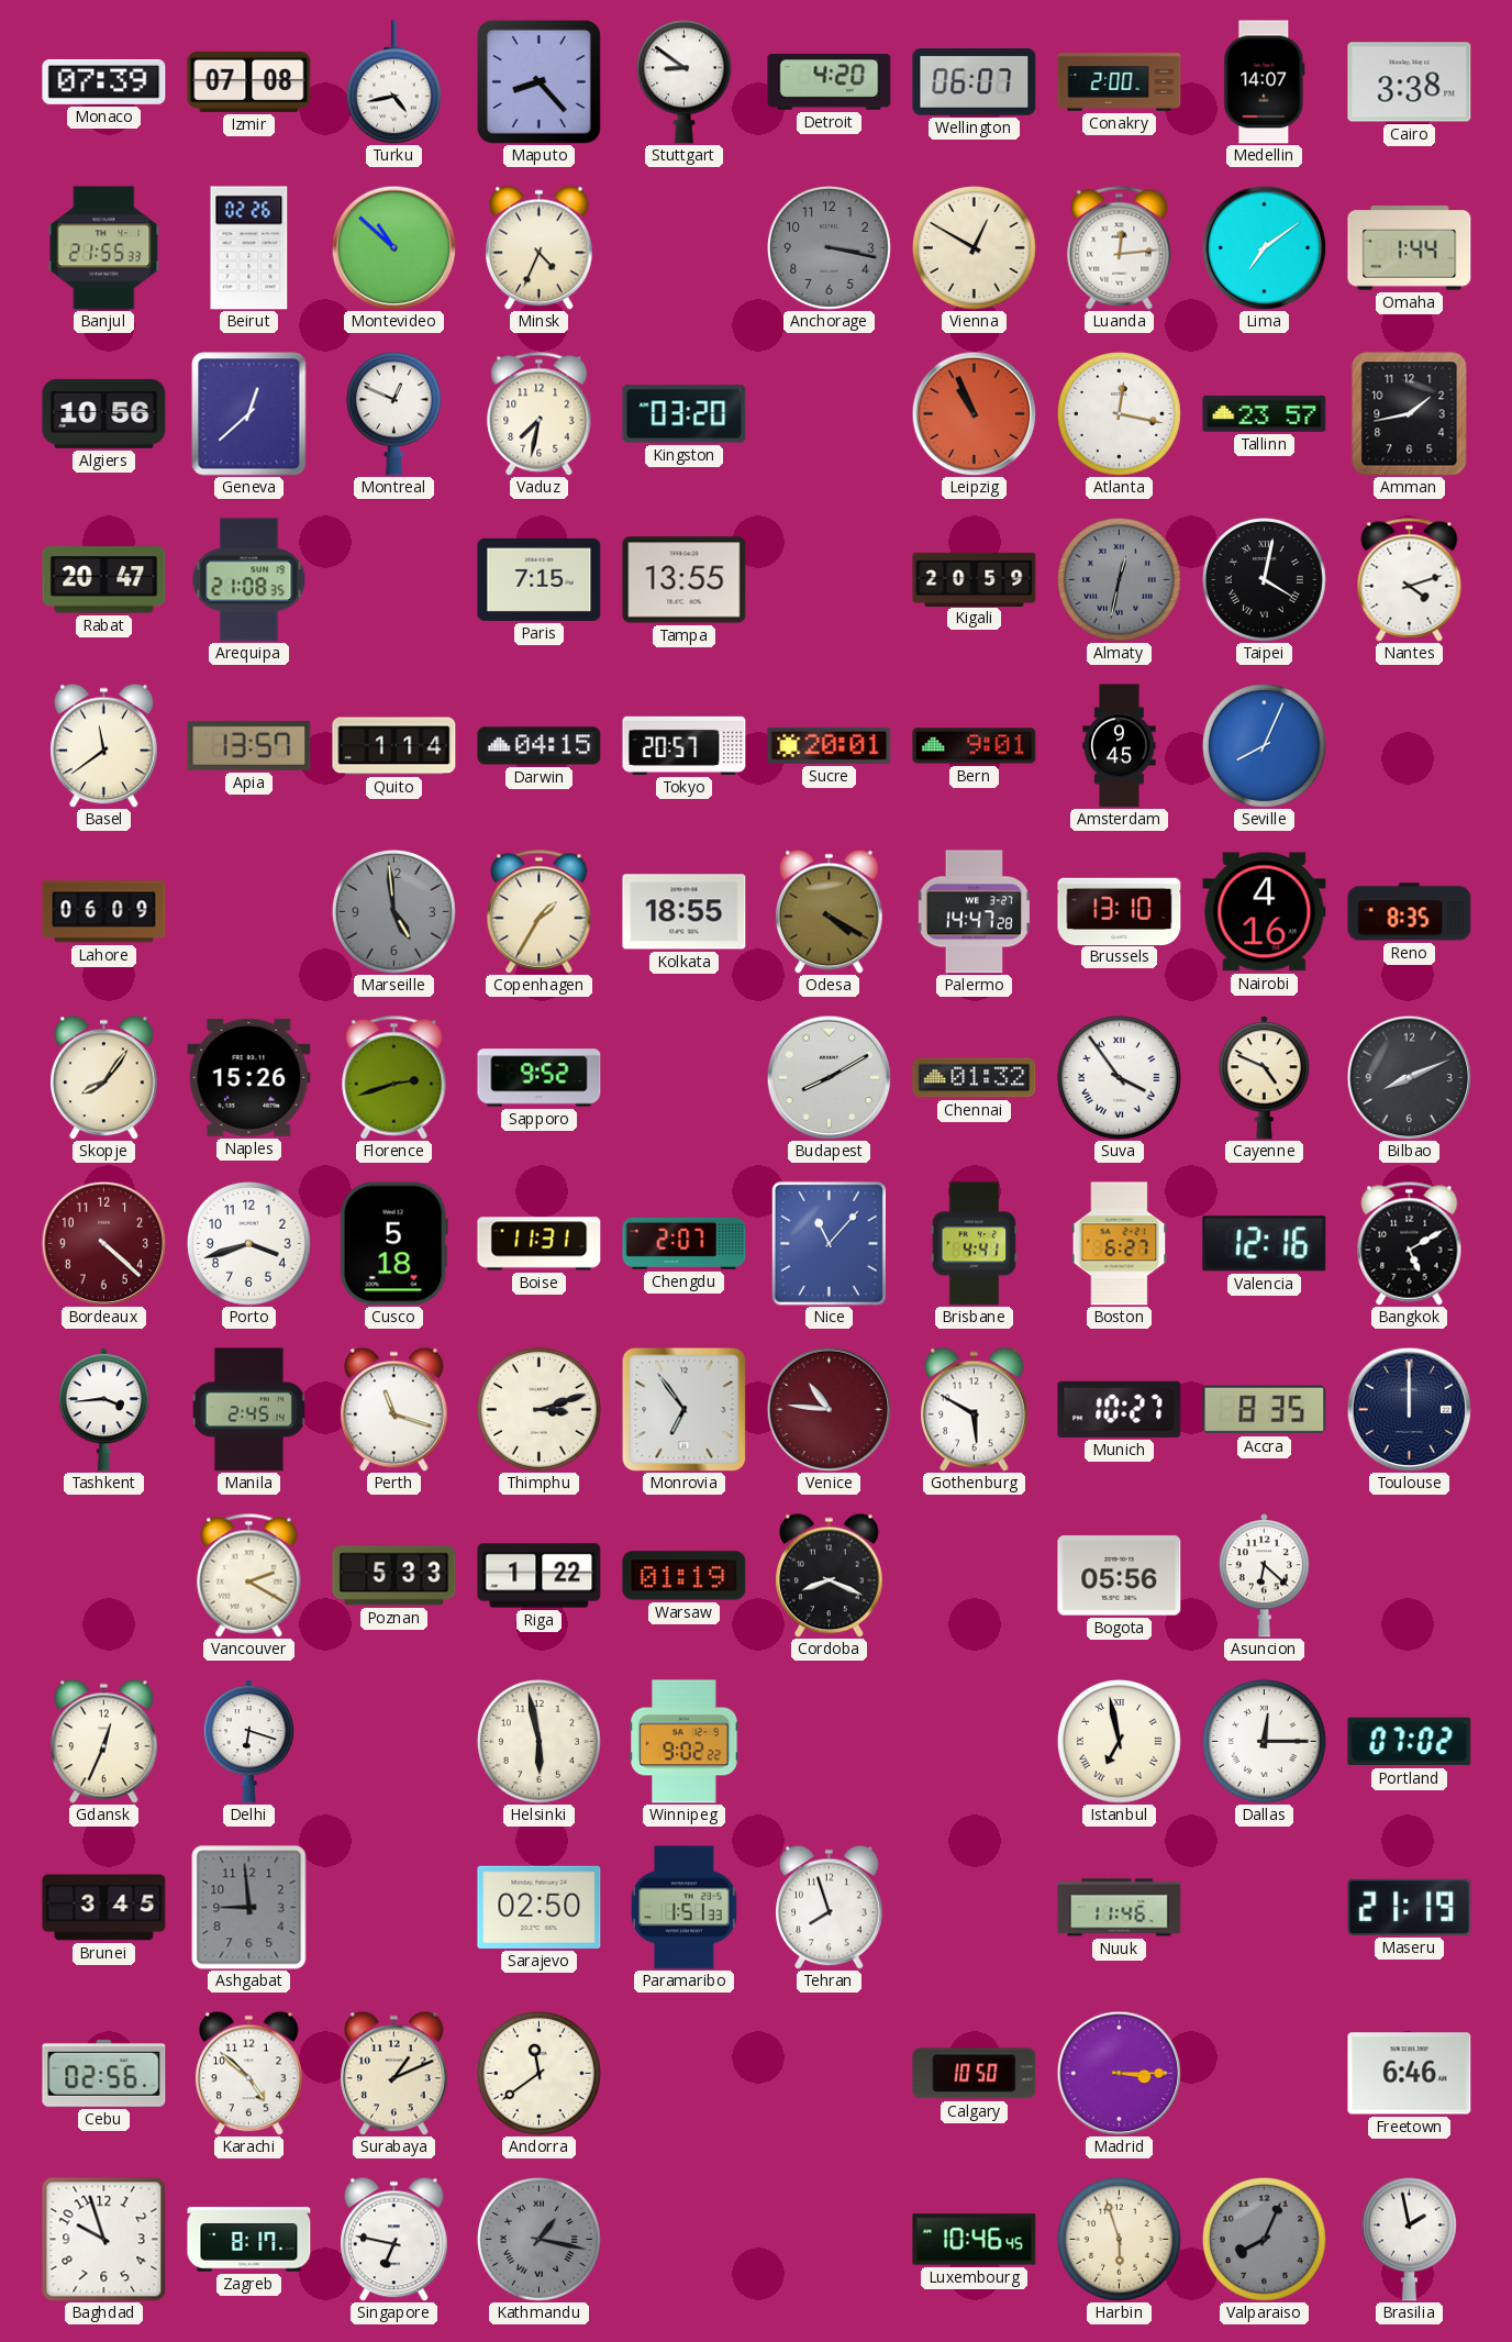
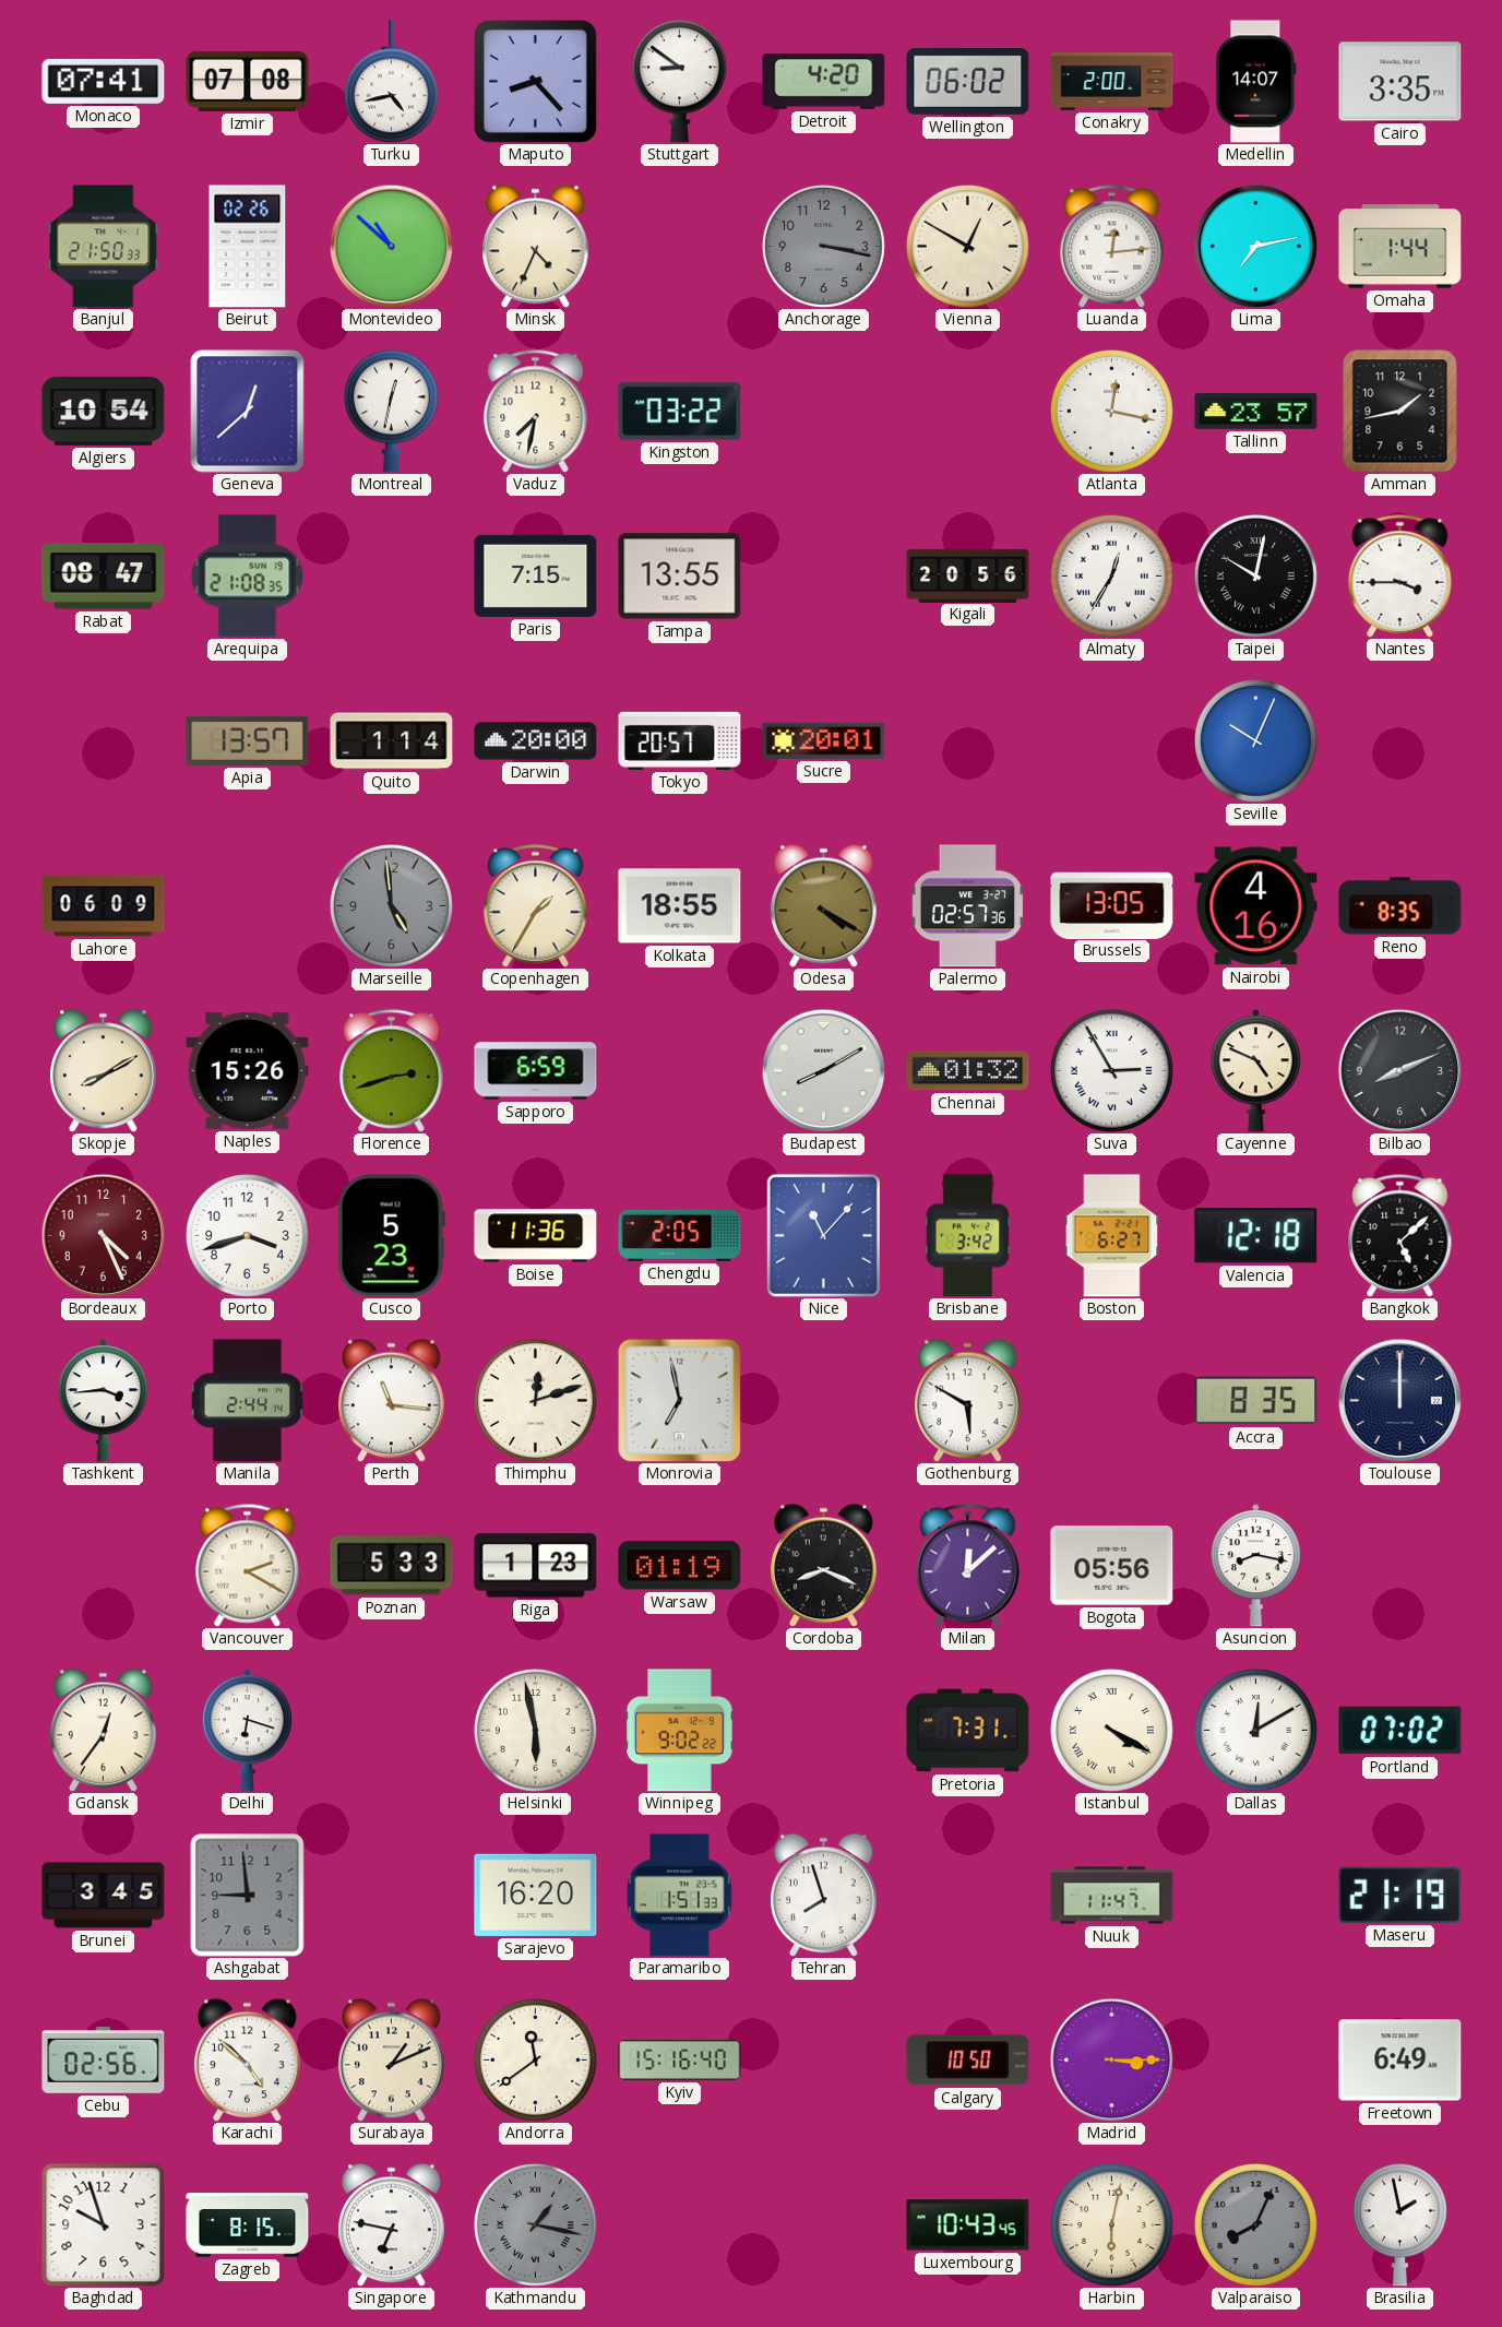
Monaco: 07:39 -> 07:41 (104, 81)
Wellington: 06:07 -> 06:02 (968, 82)
Cairo: 3:38 -> 3:35 (1400, 82)
Banjul: 21:55 -> 21:50 (104, 247)
Lima: 7:09 -> 7:13 (1255, 246)
Algiers: 10:56 -> 10:54 (104, 411)
Montreal: 12:49 -> 12:32 (391, 411)
Kingston: 03:20 -> 03:22 (680, 412)
Leipzig: 10:56 -> none (974, 413)
Rabat: 20:47 -> 08:47 (104, 577)
Kigali: 20:59 -> 20:56 (968, 575)
Almaty: 12:32 -> 12:35 (1111, 575)
Almaty dial: grey -> white (1111, 575)
Taipei: 4:02 -> 10:02 (1255, 575)
Nantes: 4:12 -> 3:45 (1400, 577)
Basel: 11:39 -> none (104, 745)
Darwin: 04:15 -> 20:00 (536, 741)
Bern: 9:01 -> none (975, 746)
Amsterdam: 9:45 -> none (1120, 746)
Seville: 8:04 -> 10:04 (1255, 740)
Palermo: 14:47 -> 02:57 (967, 906)
Brussels: 13:10 -> 13:05 (1112, 905)
Skopje: 8:06 -> 8:10 (104, 1070)
Sapporo: 9:52 -> 6:59 (536, 1071)
Suva: 3:54 -> 2:55 (1111, 1070)
Bordeaux: 4:22 -> 4:26 (103, 1235)
Cusco: 5:18 -> 5:23 (391, 1236)
Boise: 11:31 -> 11:36 (536, 1236)
Chengdu: 2:07 -> 2:05 (680, 1235)
Brisbane: 4:41 -> 3:42 (968, 1236)
Valencia: 12:16 -> 12:18 (1256, 1236)
Bangkok: 5:10 -> 5:08 (1400, 1236)
Manila: 2:45 -> 2:44 (247, 1401)
Perth: 11:18 -> 11:16 (392, 1400)
Thimphu: 3:12 -> 12:12 (535, 1400)
Monrovia: 6:54 -> 6:58 (679, 1400)
Venice: 10:46 -> none (829, 1409)
Munich: 10:27 -> none (1120, 1409)
Riga: 1:22 -> 1:23 (536, 1566)
Milan: none -> 12:08 (968, 1566)
Asuncion: 6:22 -> 8:17 (1255, 1566)
Gdansk: 12:34 -> 12:36 (104, 1730)
Pretoria: none -> 7:31 (968, 1731)
Istanbul: 6:58 -> 4:20 (1111, 1730)
Dallas: 12:15 -> 12:10 (1255, 1730)
Sarajevo: 02:50 -> 16:20 (536, 1895)
Nuuk: 11:46 -> 11:47 (1112, 1896)
Kyiv: none -> 15:16 (680, 2061)
Freetown: 6:46 -> 6:49 (1400, 2061)
Zagreb: 8:17 -> 8:15 (248, 2225)
Luxembourg: 10:46 -> 10:43 (968, 2225)
Harbin: 5:57 -> 6:02 (1111, 2224)
